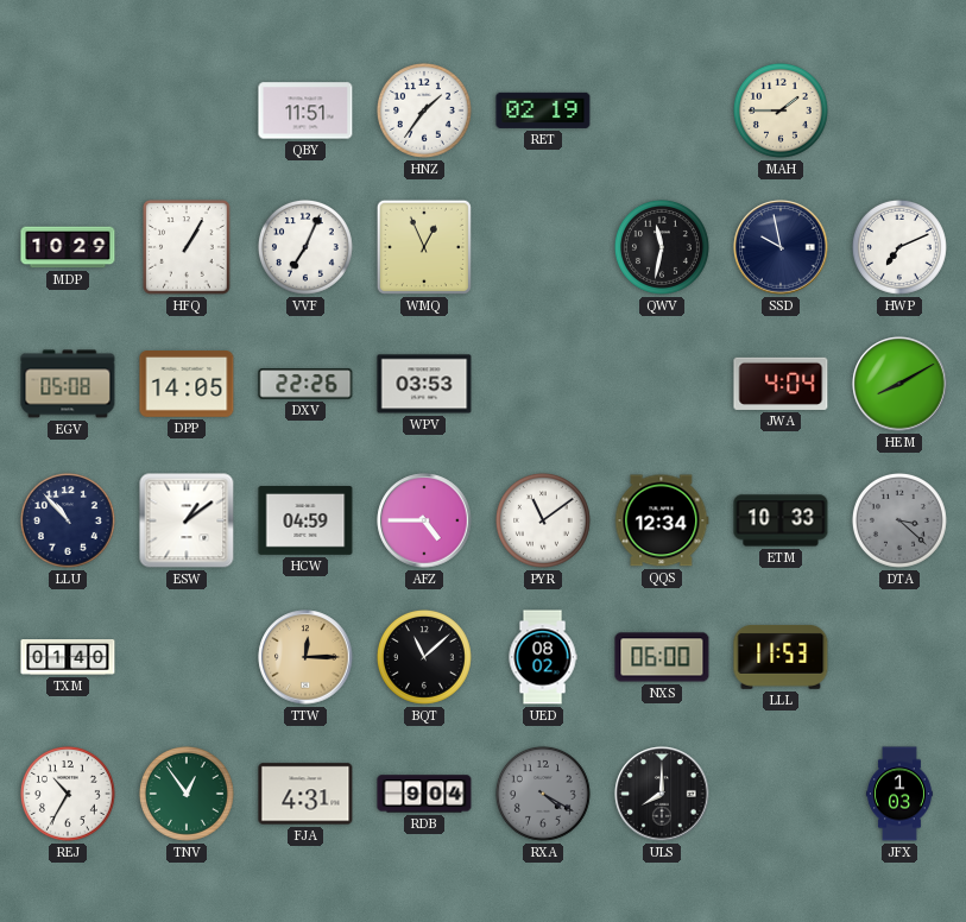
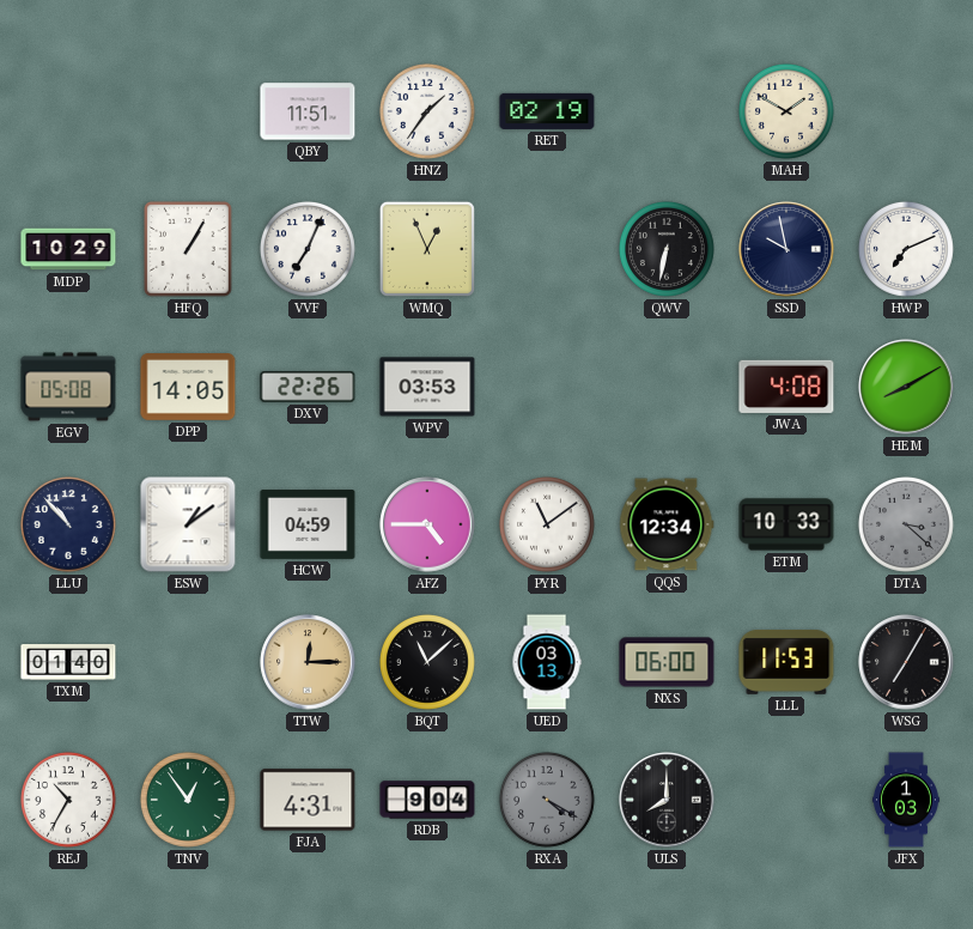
MAH: 1:45 -> 1:50 (786, 111)
QWV: 11:32 -> 6:32 (667, 249)
JWA: 4:04 -> 4:08 (786, 387)
UED: 08:02 -> 03:13 (547, 662)
WSG: none -> 7:05 (906, 662)
